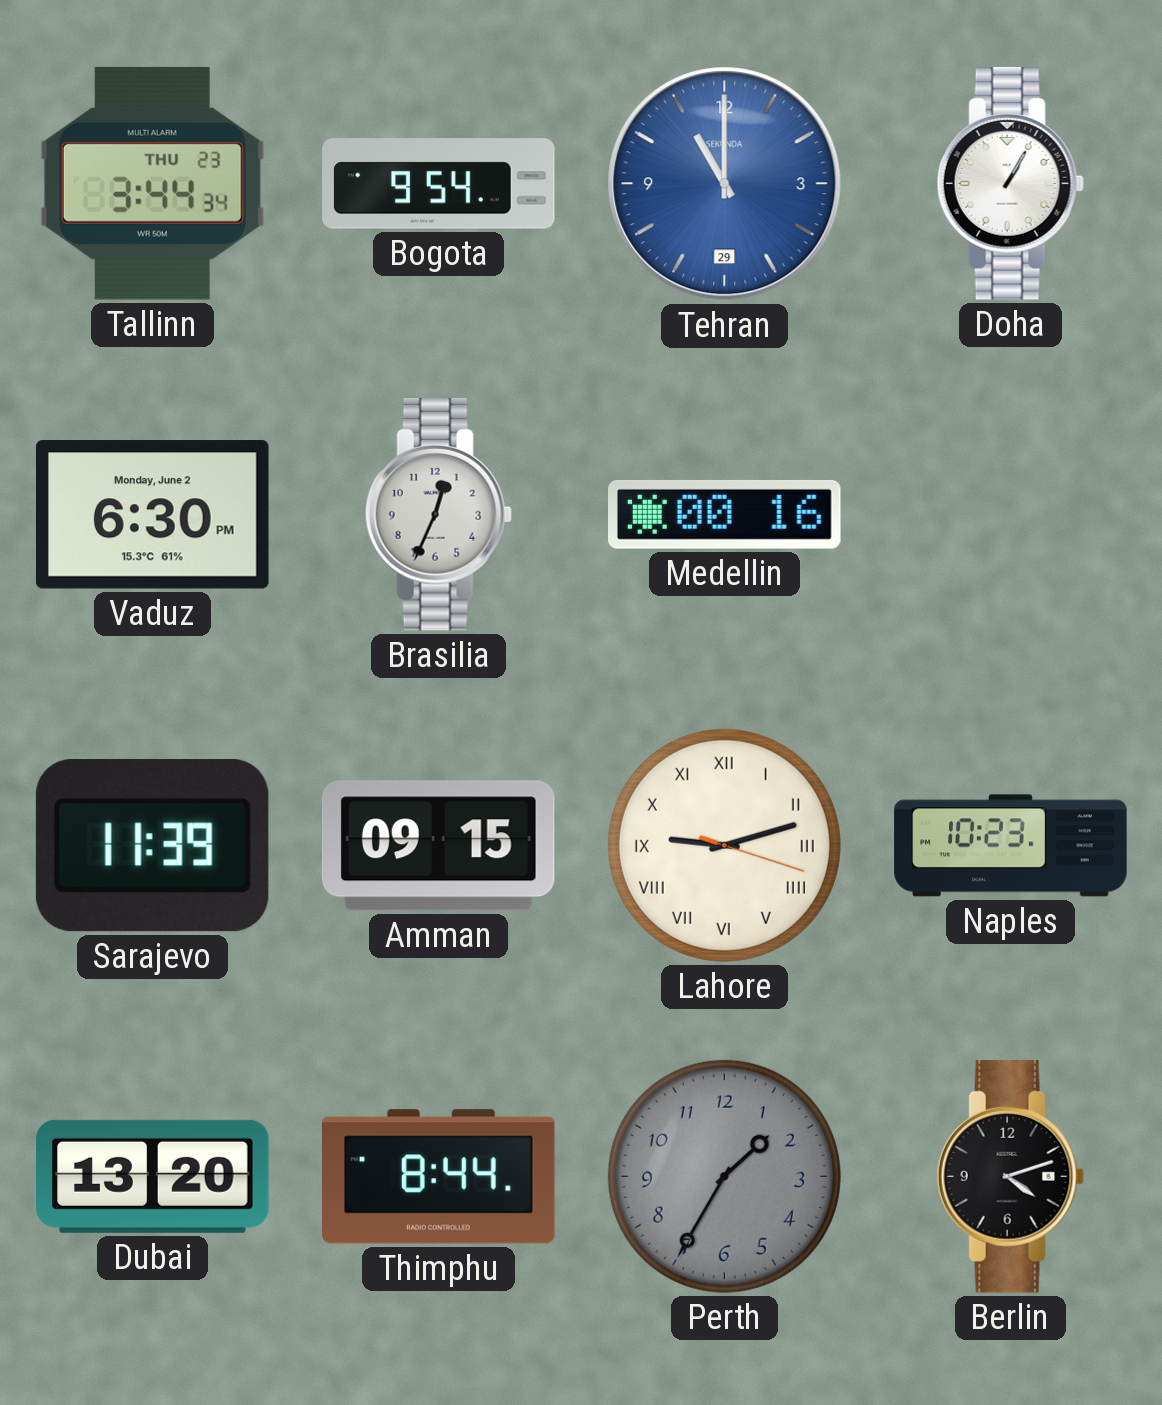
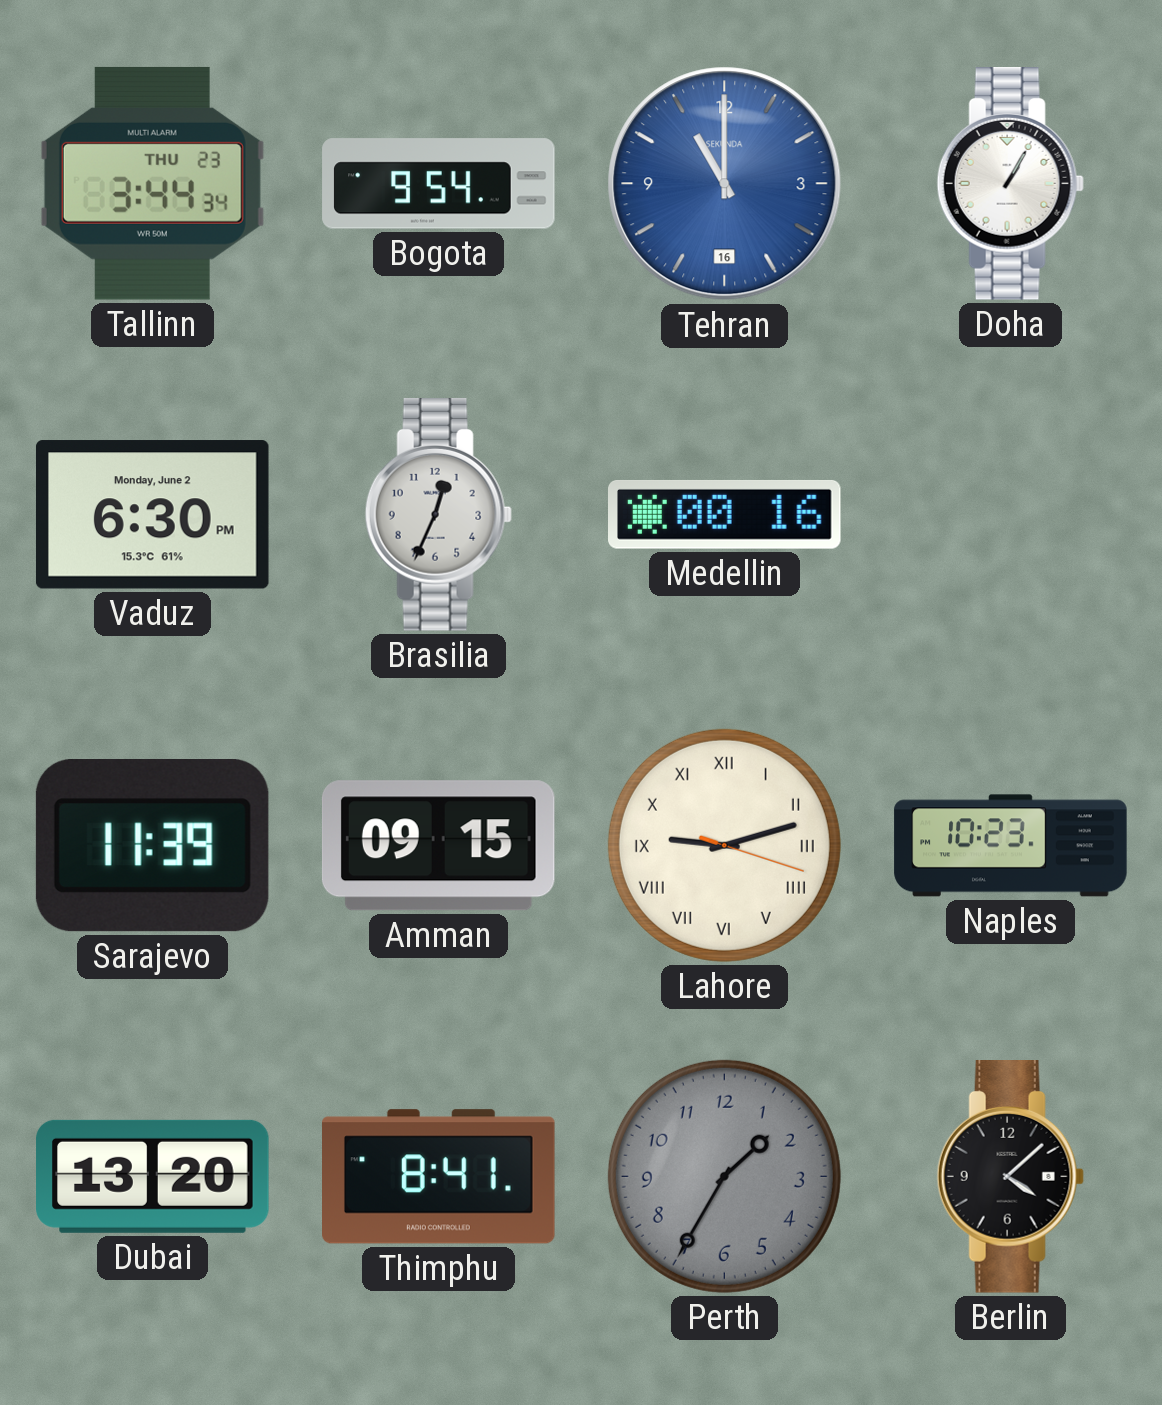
Tehran date: 29 -> 16 (725, 184)
Thimphu: 8:44 -> 8:41 (439, 1177)
Berlin: 4:12 -> 4:08 (1010, 1177)
